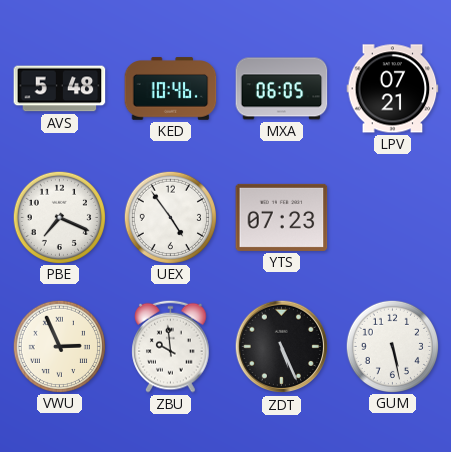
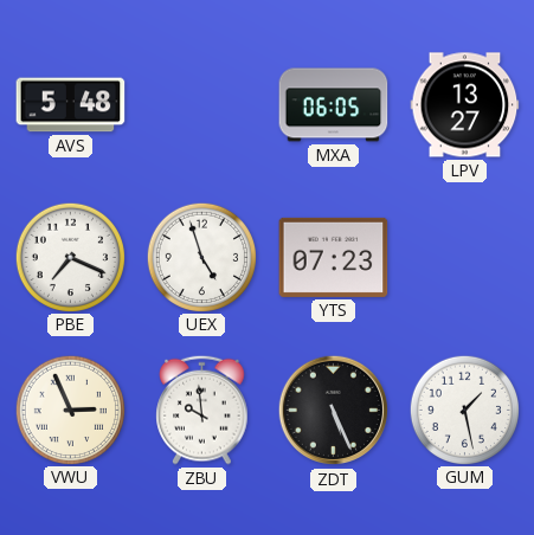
KED: 10:46 -> none (171, 89)
LPV: 07:21 -> 13:27 (465, 105)
UEX: 4:54 -> 4:57 (201, 257)
GUM: 5:28 -> 1:28 (464, 410)
